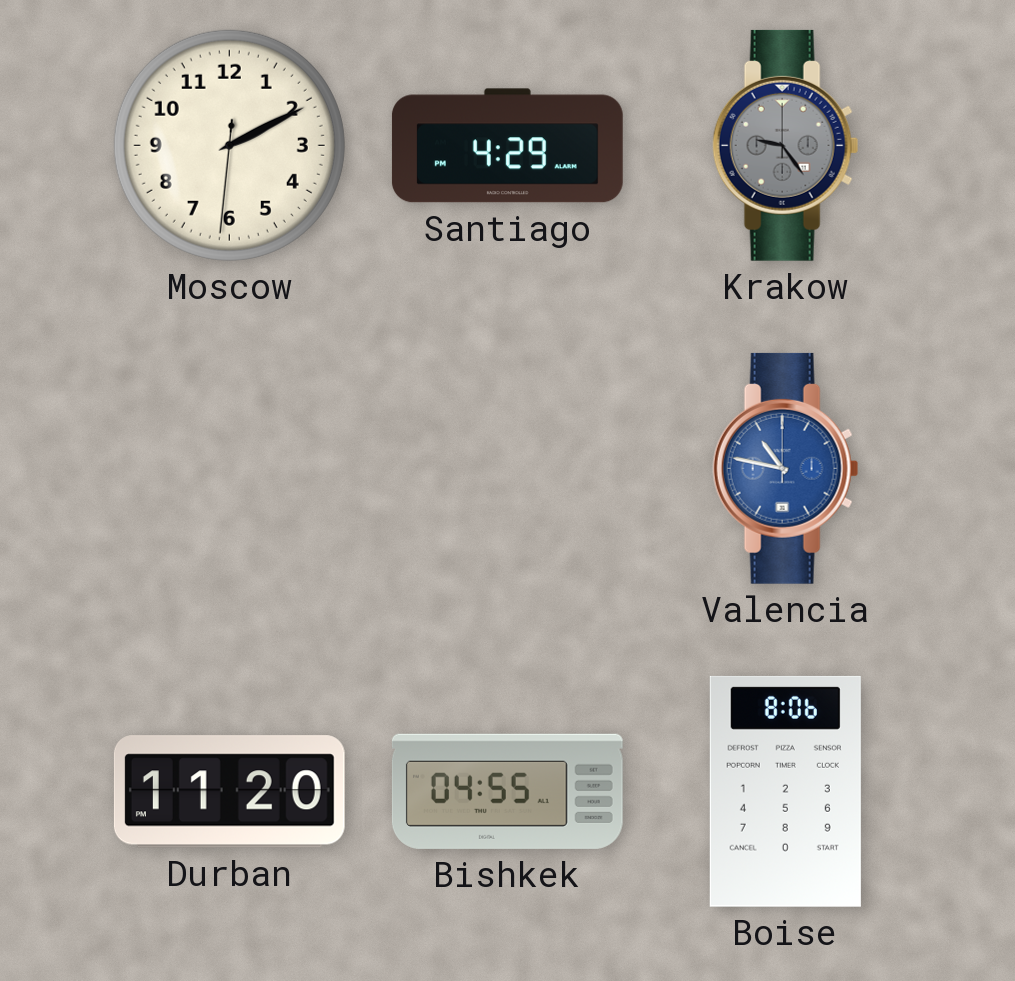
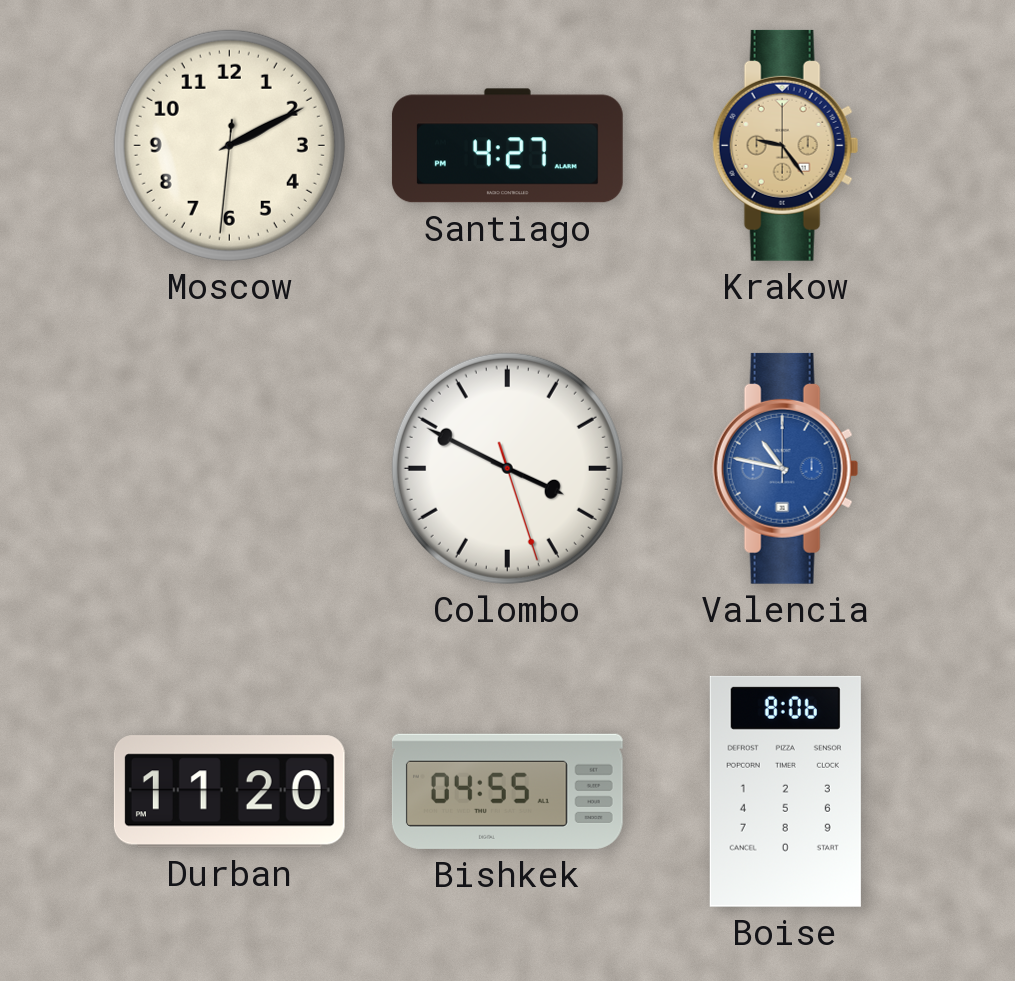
Santiago: 4:29 -> 4:27 (507, 146)
Krakow dial: grey -> champagne (786, 145)
Colombo: none -> 3:49 (507, 468)
